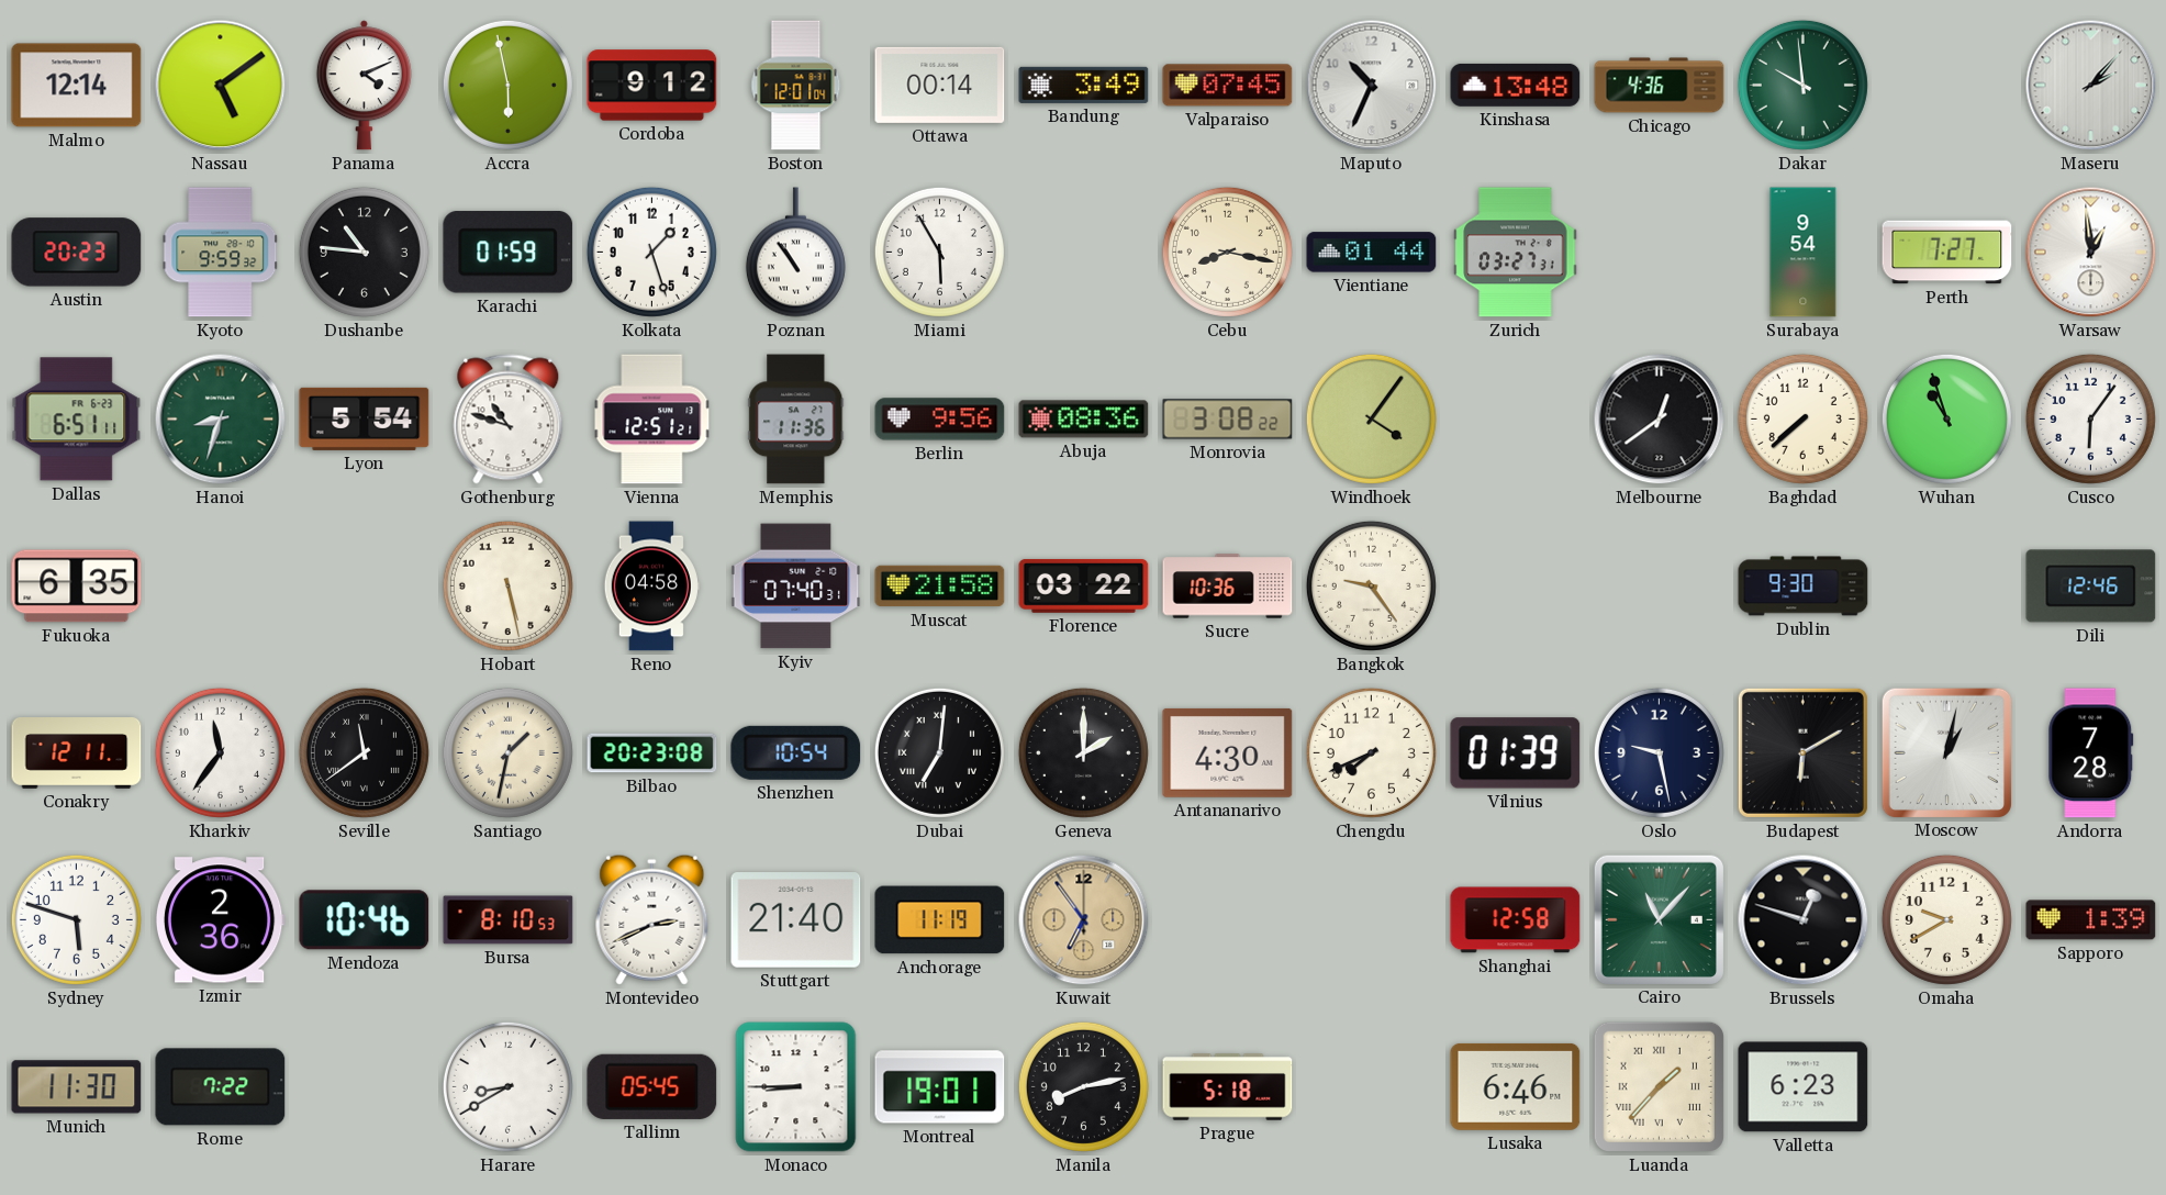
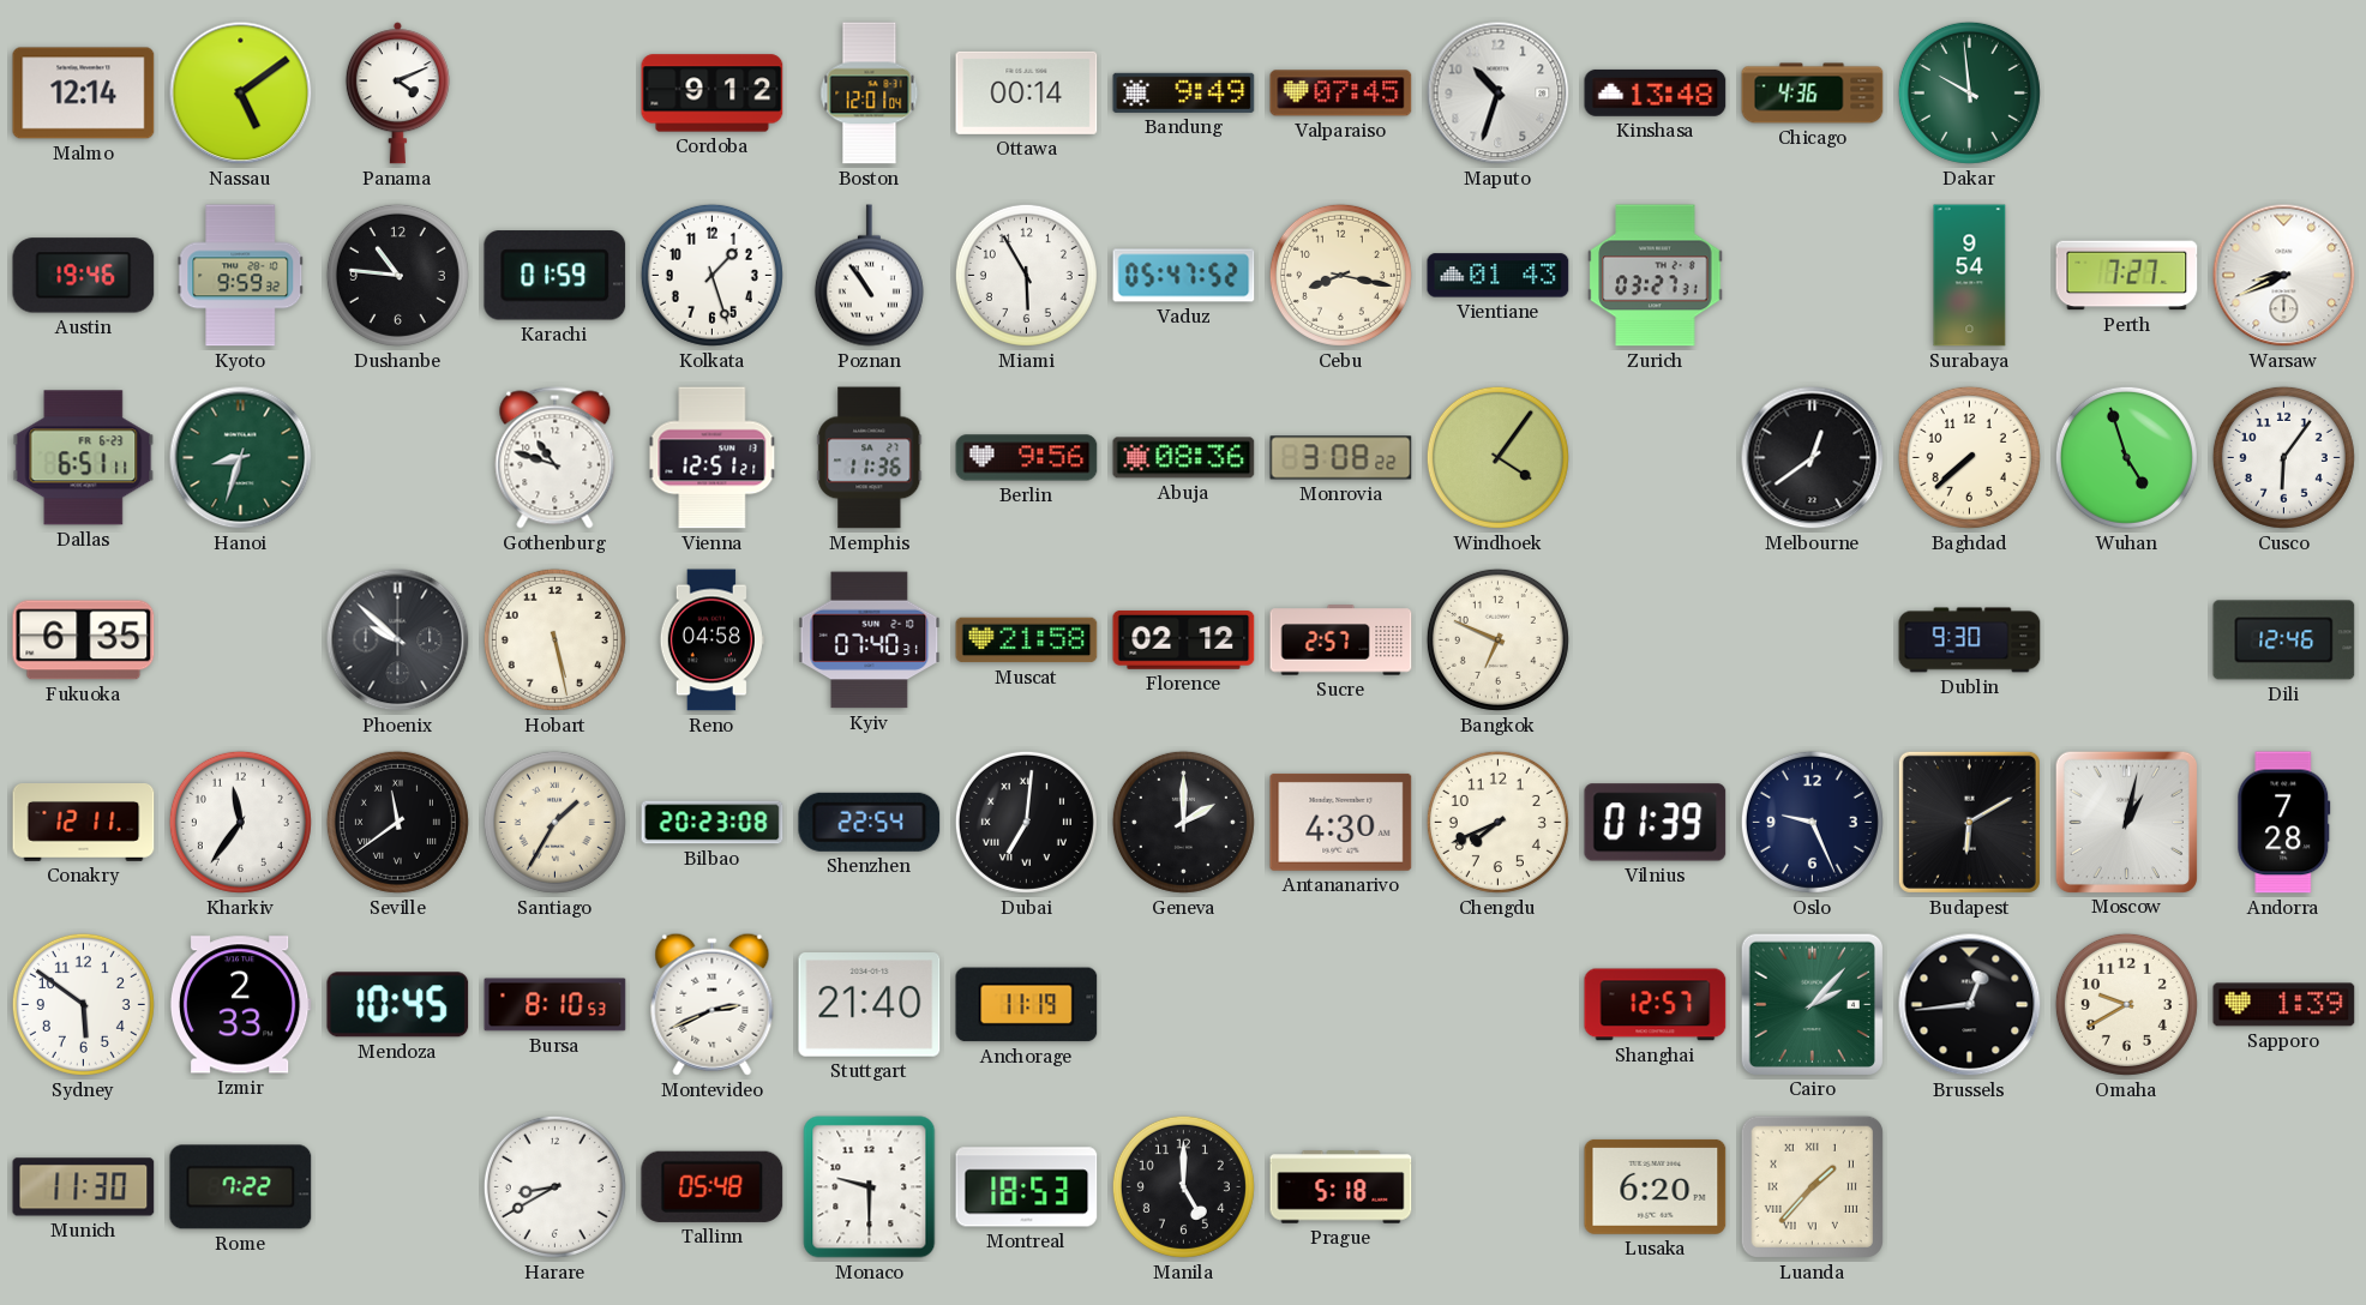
Accra: 5:58 -> none (507, 85)
Bandung: 3:49 -> 9:49 (1184, 92)
Maputo: 10:34 -> 10:33 (1499, 94)
Maseru: 2:07 -> none (2091, 86)
Austin: 20:23 -> 19:46 (84, 276)
Vaduz: none -> 05:47 (1184, 276)
Vientiane: 01:44 -> 01:43 (1499, 276)
Warsaw: 12:59 -> 8:41 (2284, 276)
Lyon: 5:54 -> none (365, 418)
Wuhan: 10:57 -> 4:57 (2126, 457)
Phoenix: none -> 9:52 (398, 641)
Florence: 03:22 -> 02:12 (1184, 639)
Sucre: 10:36 -> 2:57 (1341, 641)
Bangkok: 9:24 -> 6:49 (1497, 639)
Santiago: 1:32 -> 1:35 (554, 822)
Shenzhen: 10:54 -> 22:54 (870, 822)
Oslo: 9:28 -> 9:26 (1812, 822)
Sydney: 5:48 -> 5:51 (83, 1004)
Izmir: 2:36 -> 2:33 (240, 1005)
Mendoza: 10:46 -> 10:45 (398, 1005)
Kuwait: 6:54 -> none (1084, 920)
Shanghai: 12:58 -> 12:57 (1656, 1005)
Cairo: 11:07 -> 2:07 (1812, 1004)
Brussels: 12:48 -> 12:44 (1970, 1005)
Tallinn: 05:45 -> 05:48 (713, 1186)
Monaco: 8:45 -> 9:30 (870, 1187)
Montreal: 19:01 -> 18:53 (1027, 1187)
Manila: 8:13 -> 5:00 (1183, 1186)
Lusaka: 6:46 -> 6:20 (1656, 1186)
Valletta: 6:23 -> none (1804, 1087)
